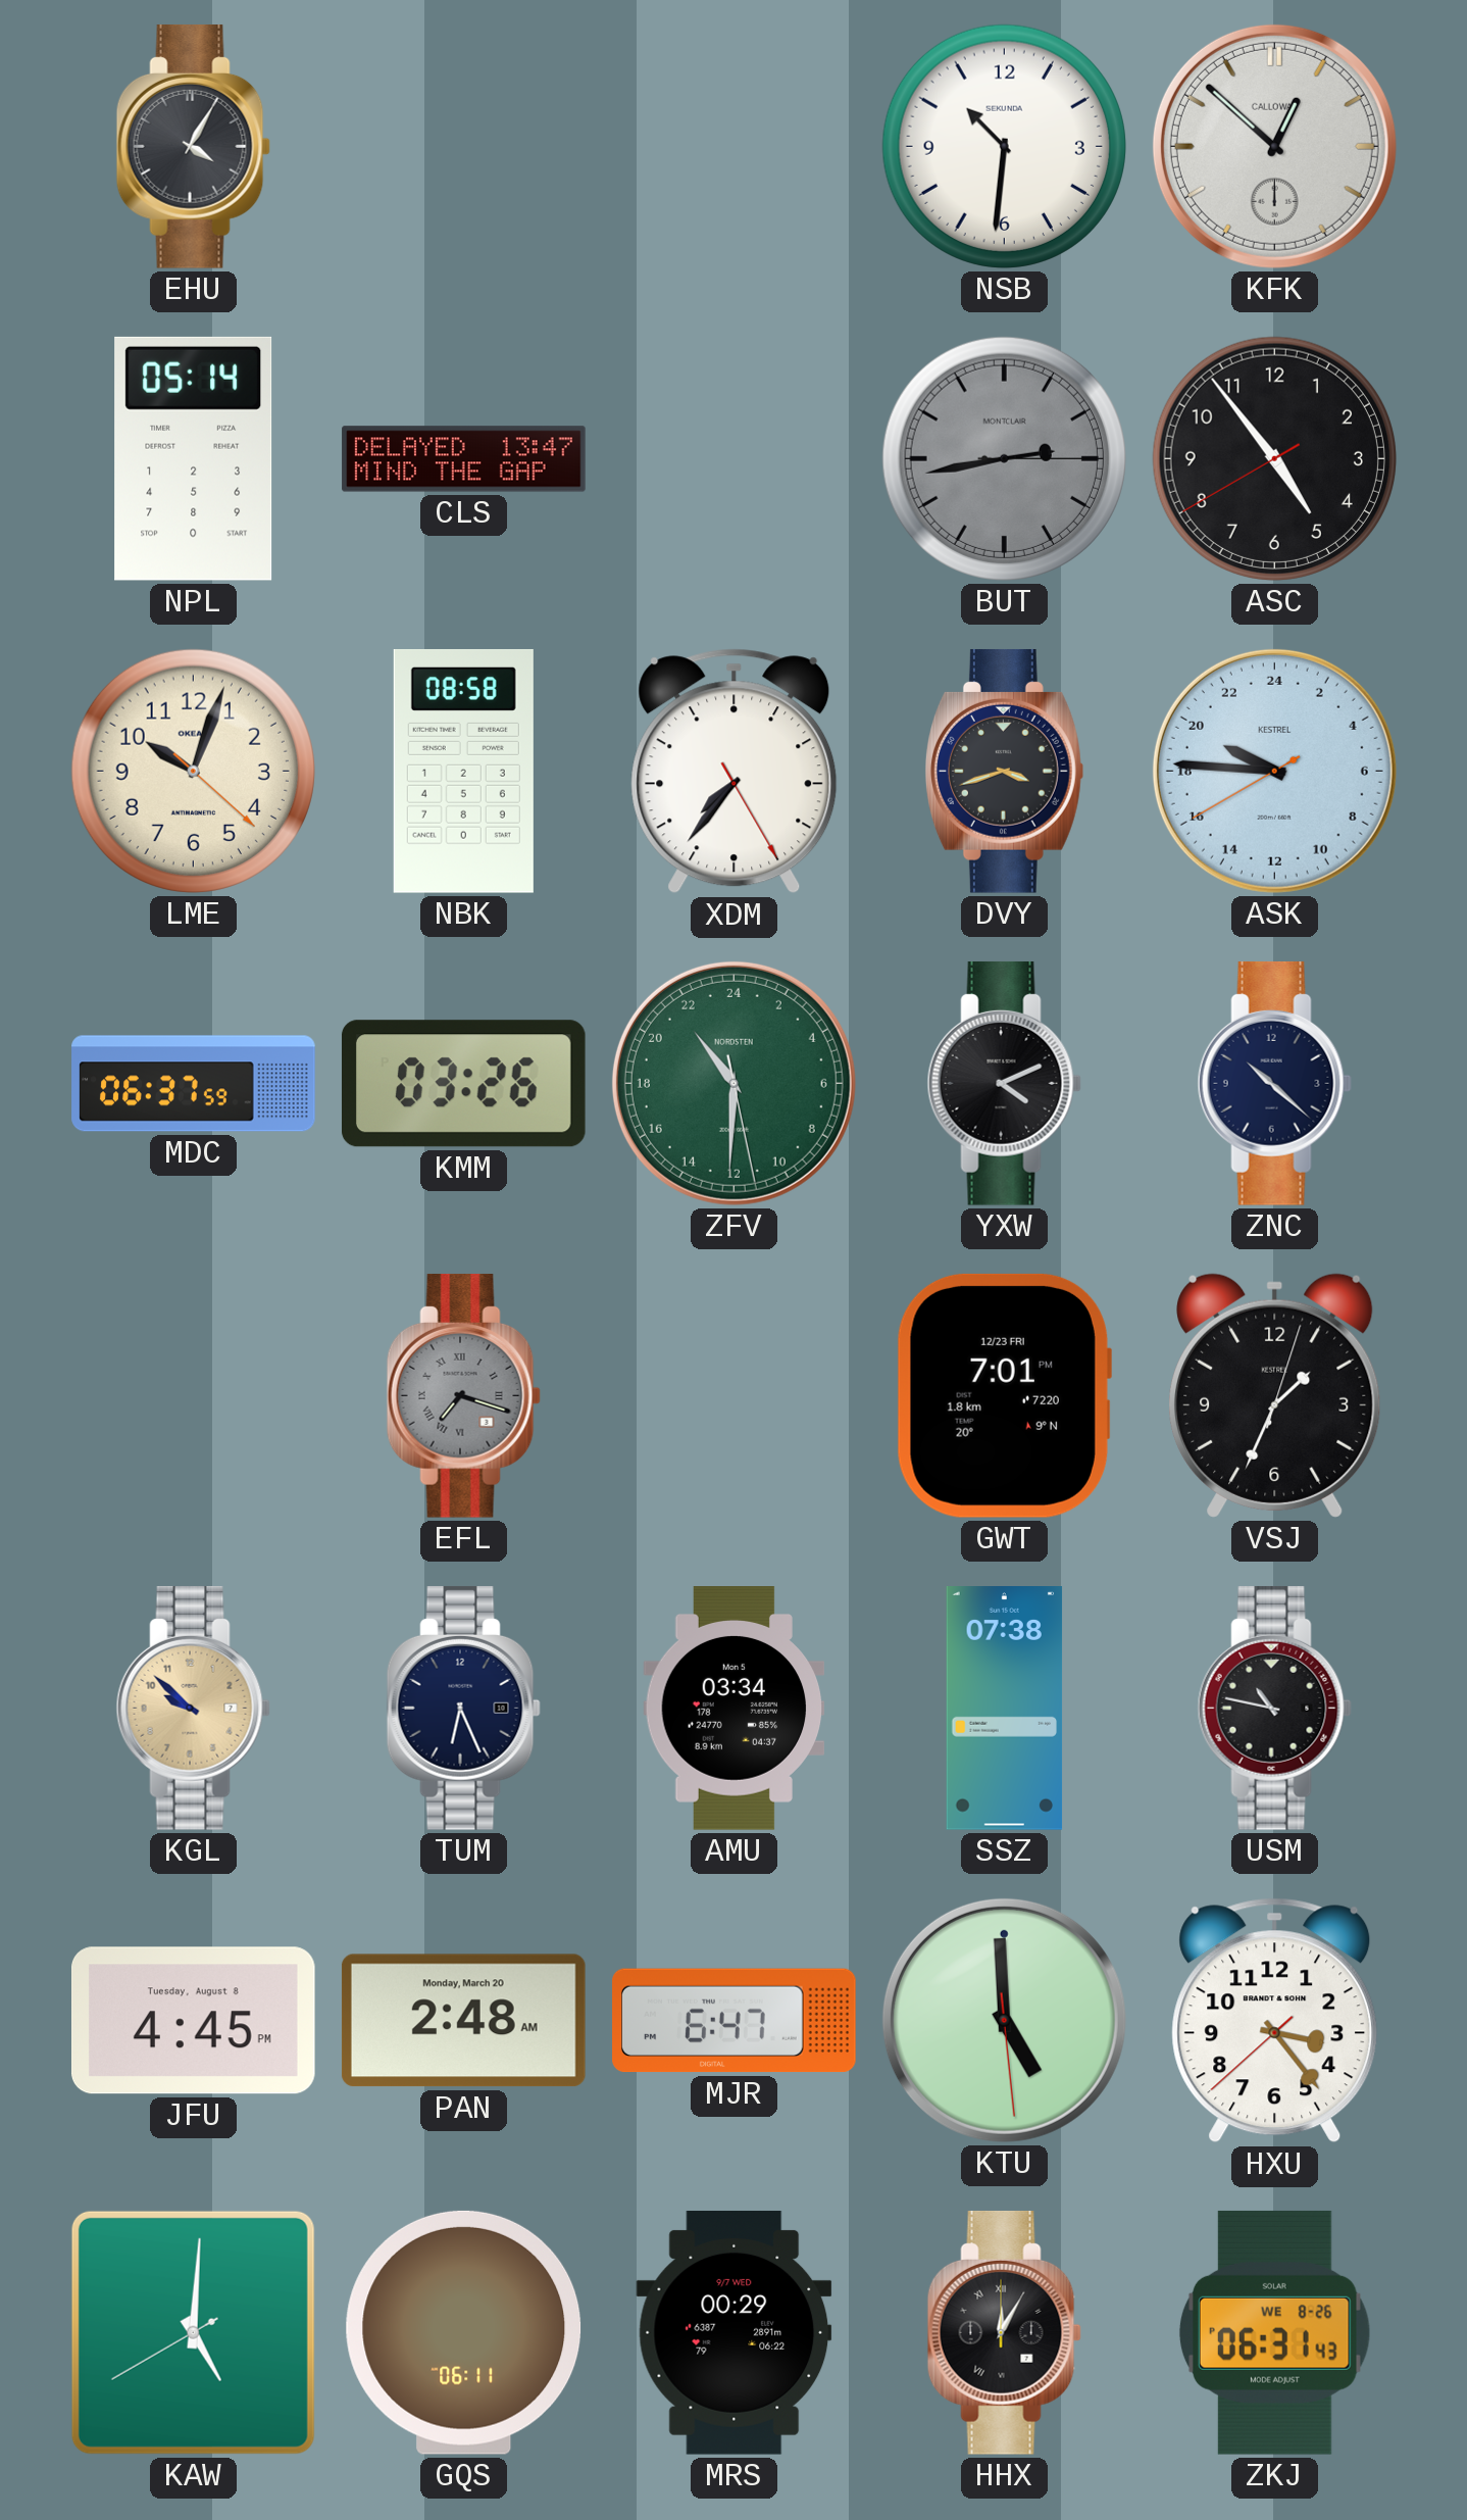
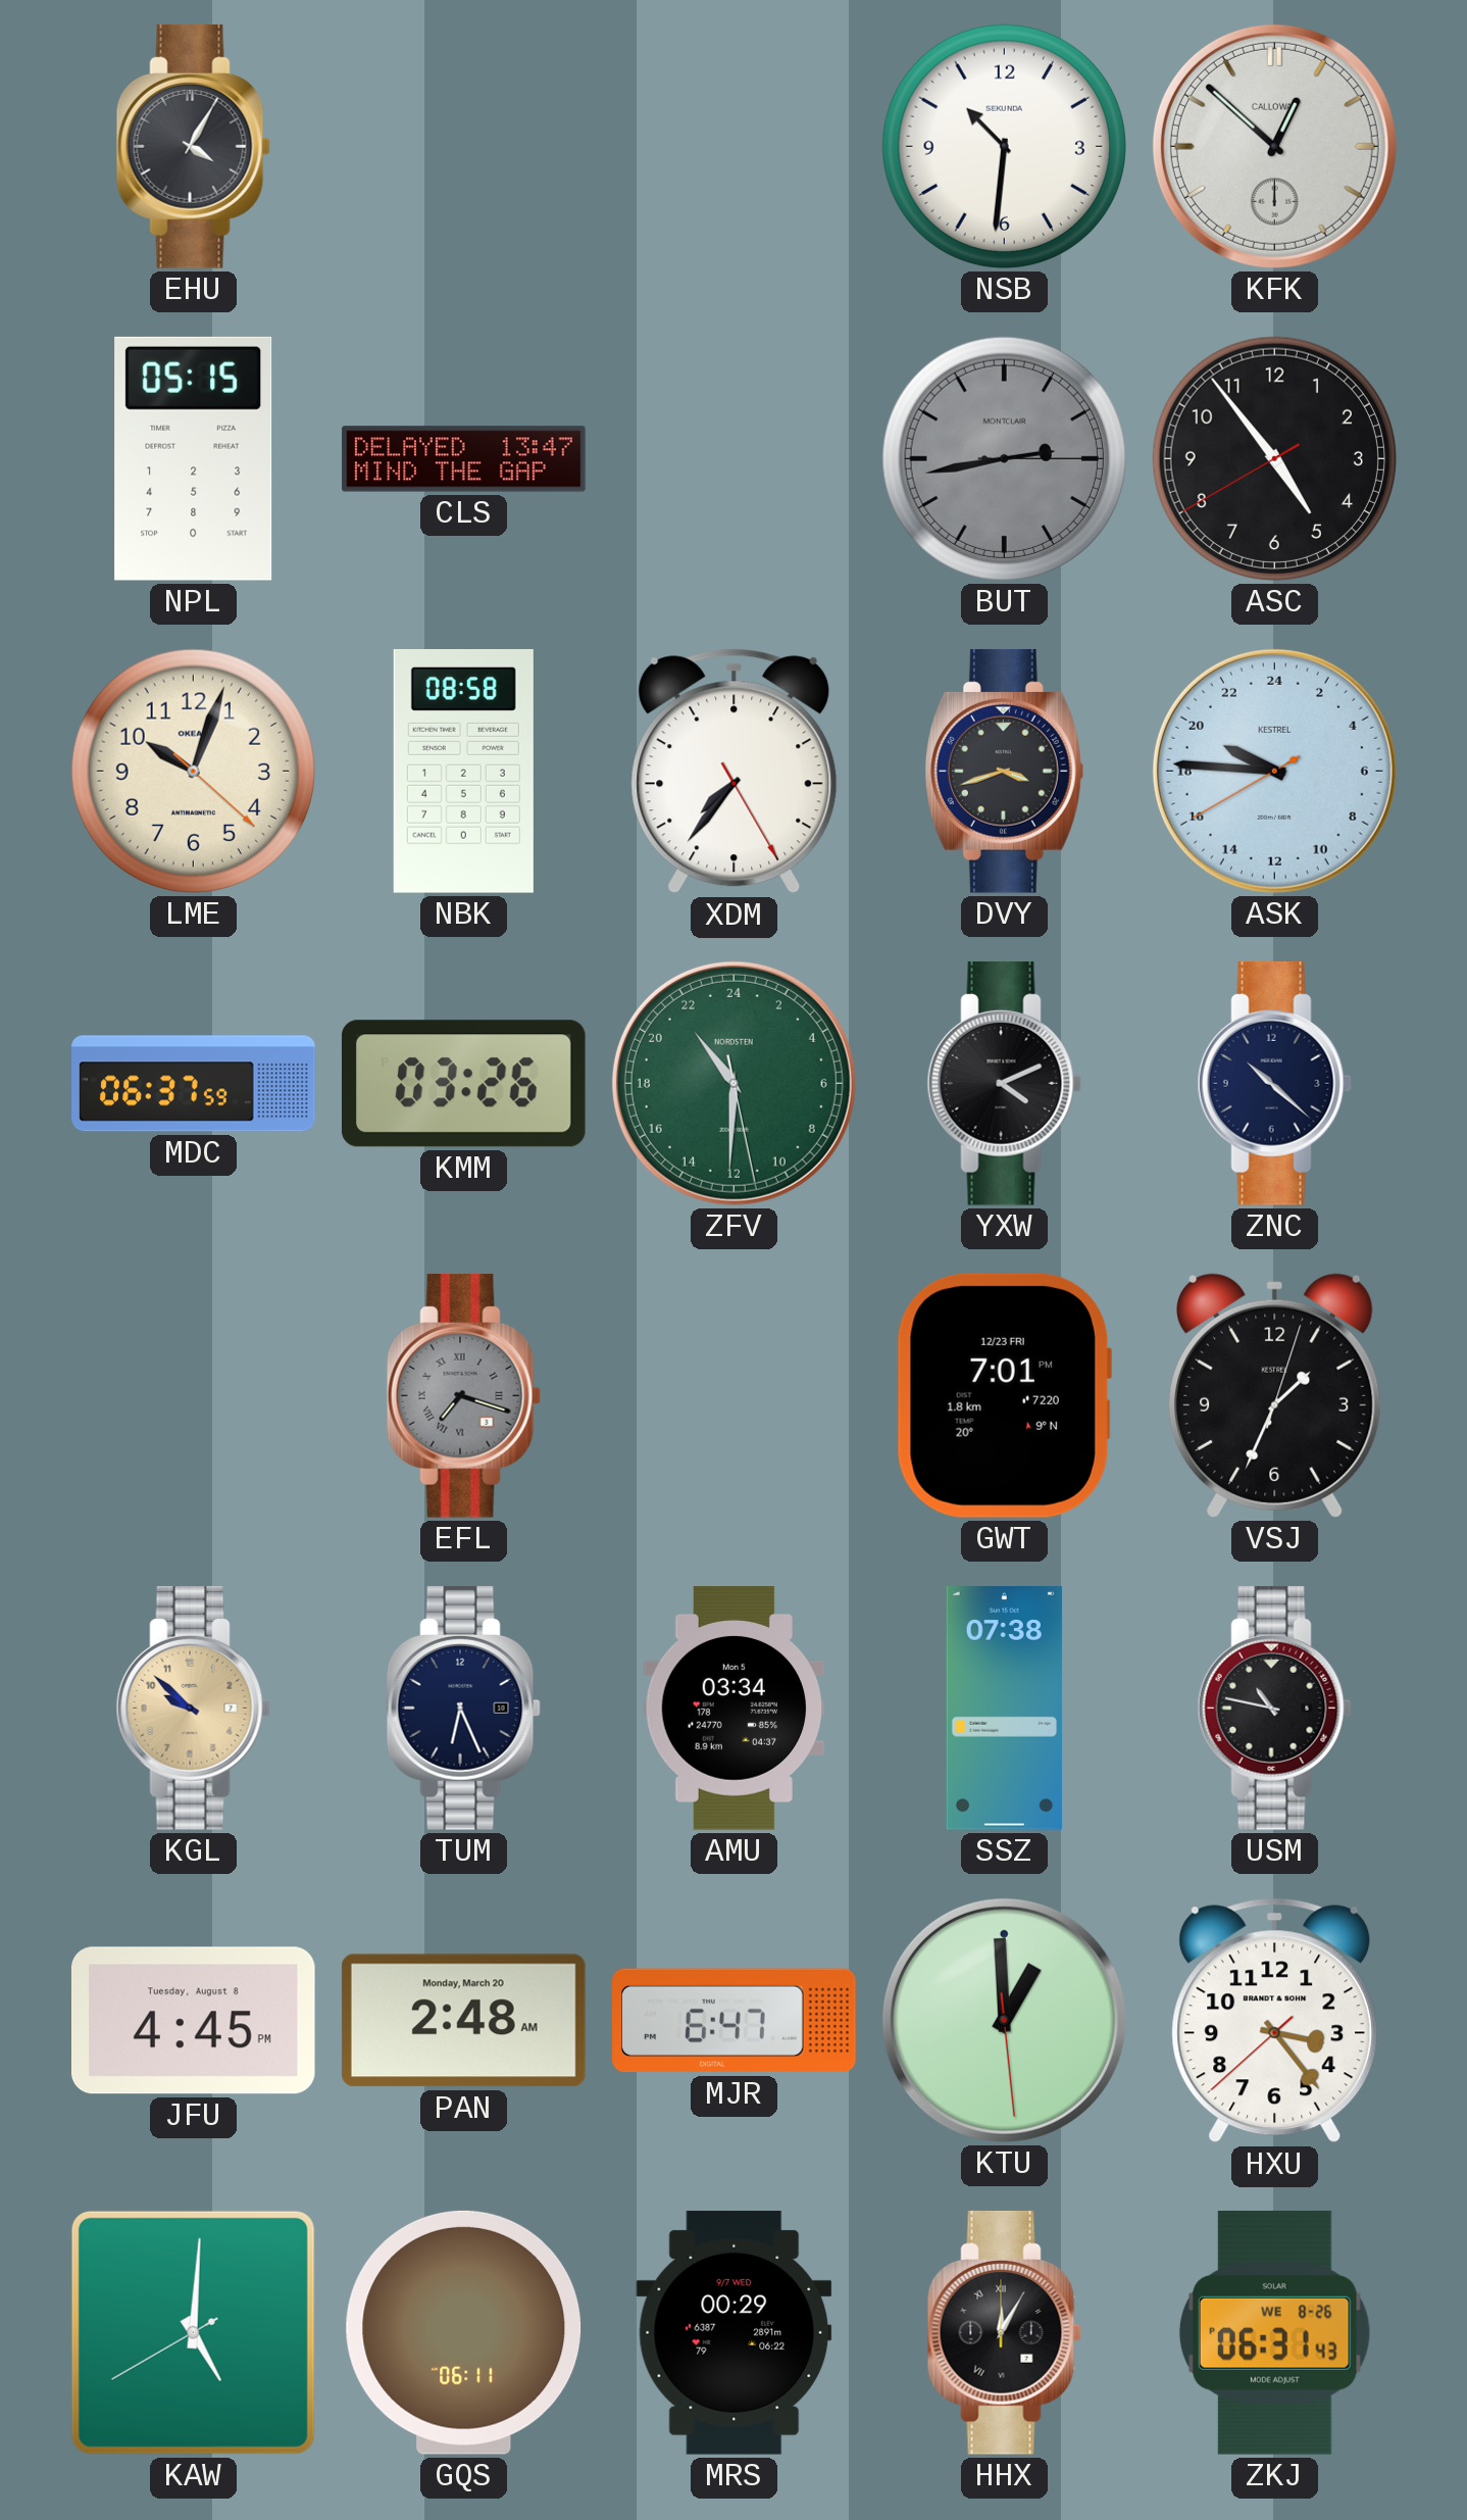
NPL: 05:14 -> 05:15 (194, 458)
KTU: 4:59 -> 12:59 (1004, 2020)
